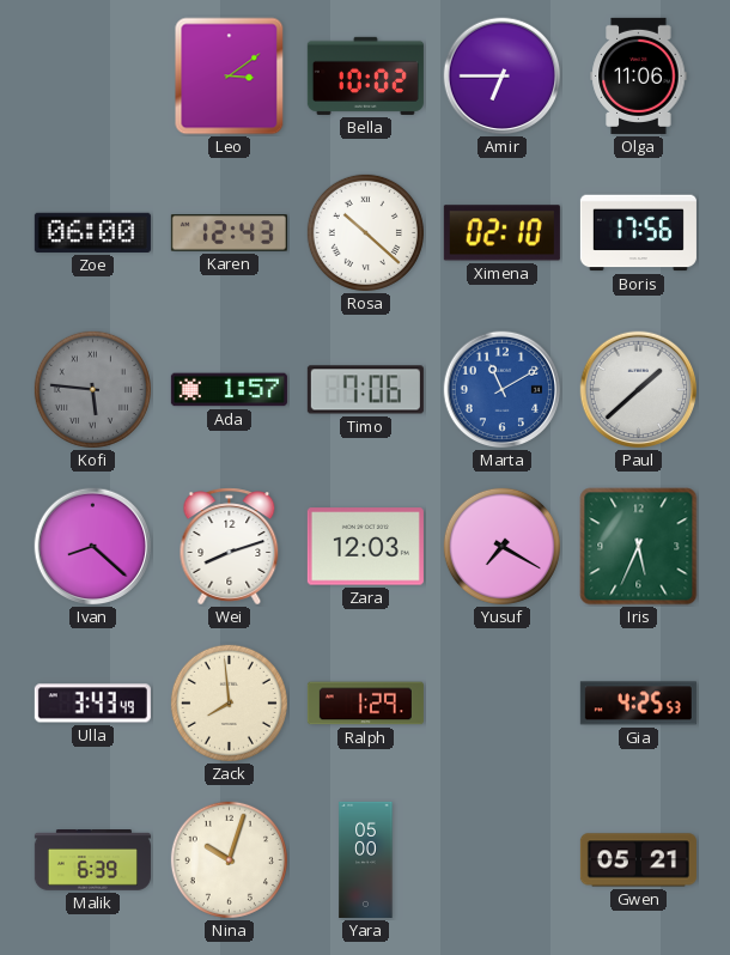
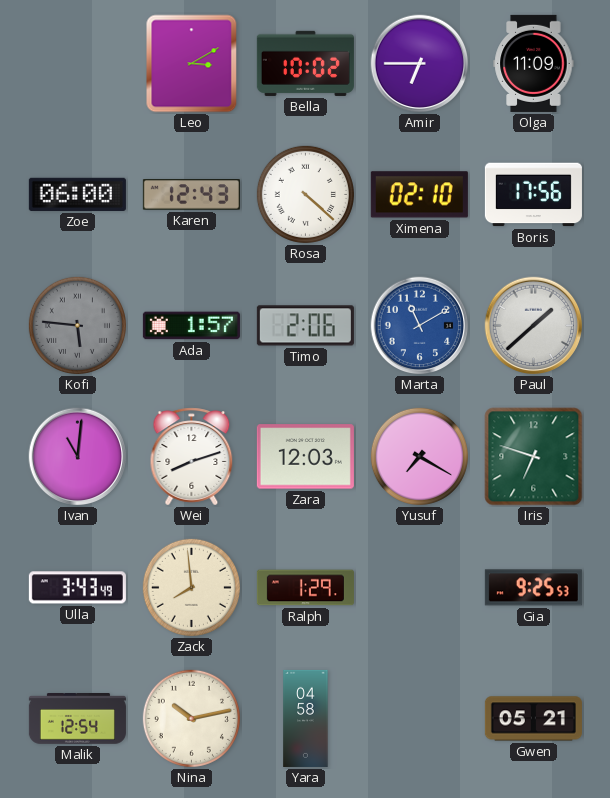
Leo: 3:09 -> 3:10 (192, 64)
Olga: 11:06 -> 11:09 (534, 63)
Rosa: 10:22 -> 4:22 (305, 194)
Timo: 7:06 -> 2:06 (305, 326)
Ivan: 8:22 -> 11:01 (78, 457)
Iris: 5:34 -> 6:48 (534, 457)
Gia: 4:25 -> 9:25 (533, 588)
Malik: 6:39 -> 12:54 (77, 719)
Nina: 10:03 -> 10:13 (191, 718)
Yara: 05:00 -> 04:58 (306, 718)
